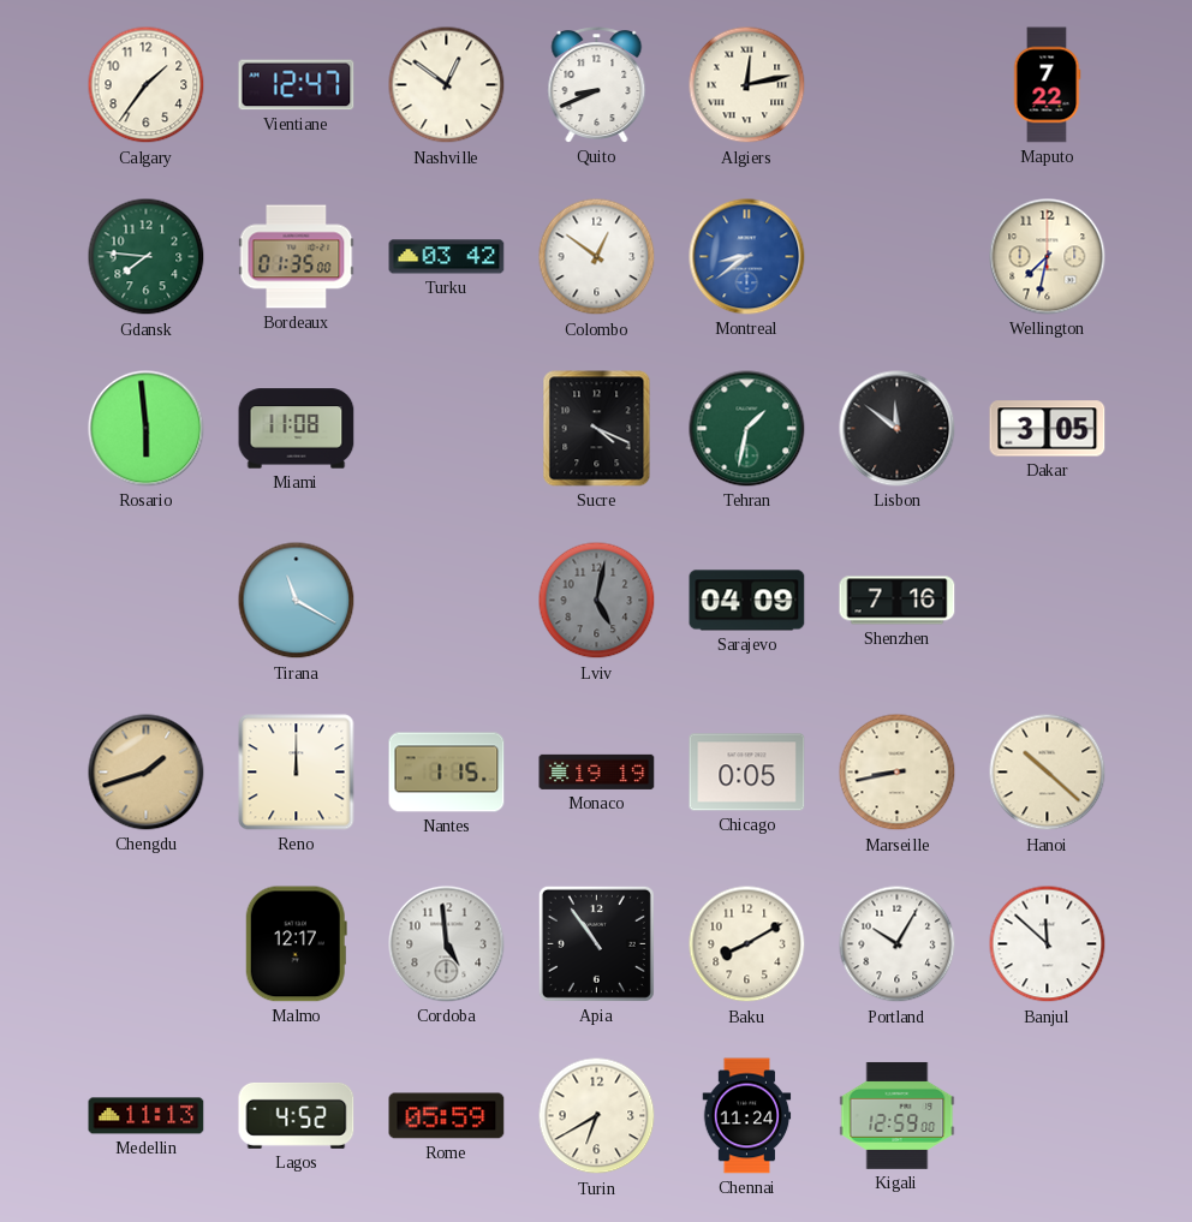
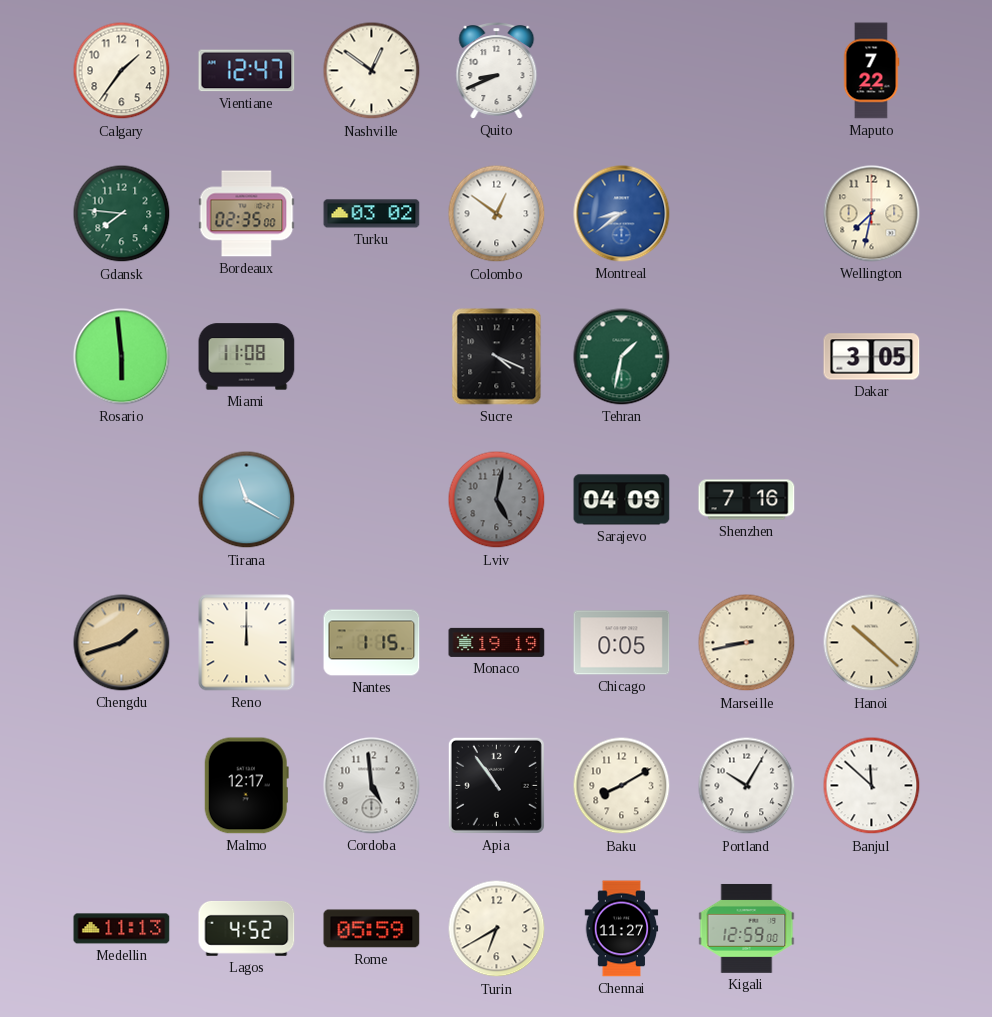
Algiers: 12:13 -> none (747, 85)
Bordeaux: 01:35 -> 02:35 (247, 214)
Turku: 03:42 -> 03:02 (372, 214)
Lisbon: 11:51 -> none (898, 429)
Chennai: 11:24 -> 11:27 (622, 929)
